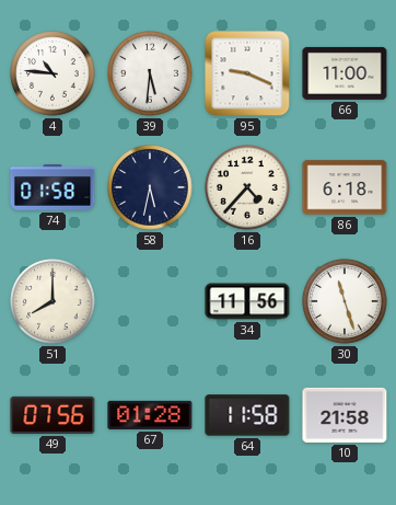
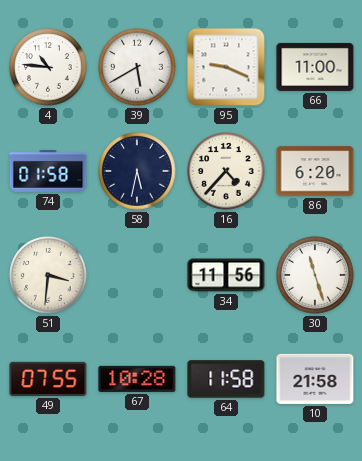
39: 5:31 -> 5:40 (137, 67)
86: 6:18 -> 6:20 (315, 171)
51: 8:00 -> 3:31 (48, 275)
49: 07:56 -> 07:55 (48, 379)
67: 01:28 -> 10:28 (137, 379)
